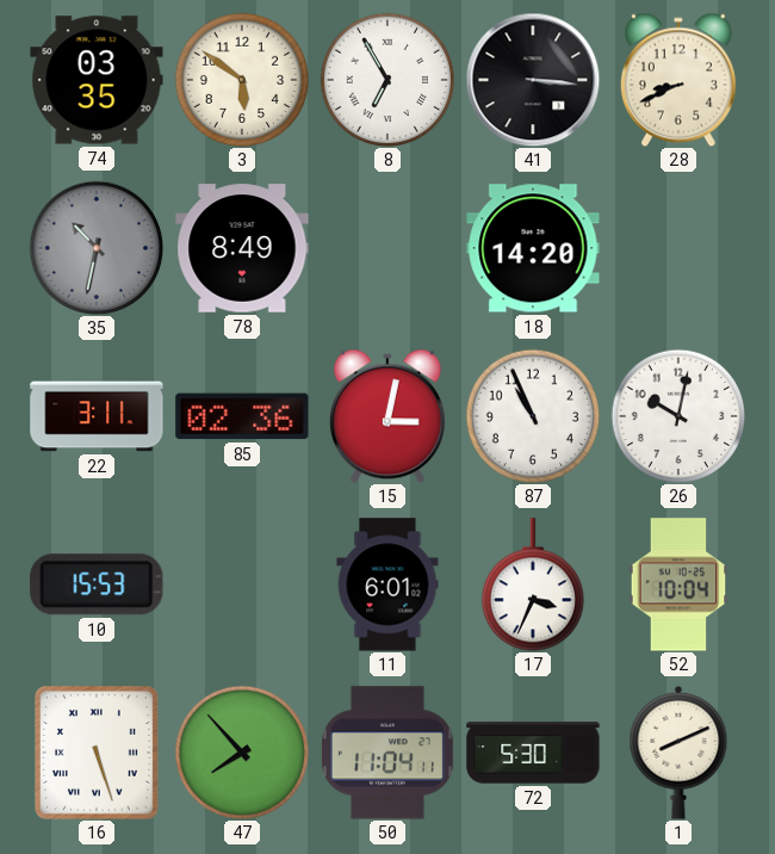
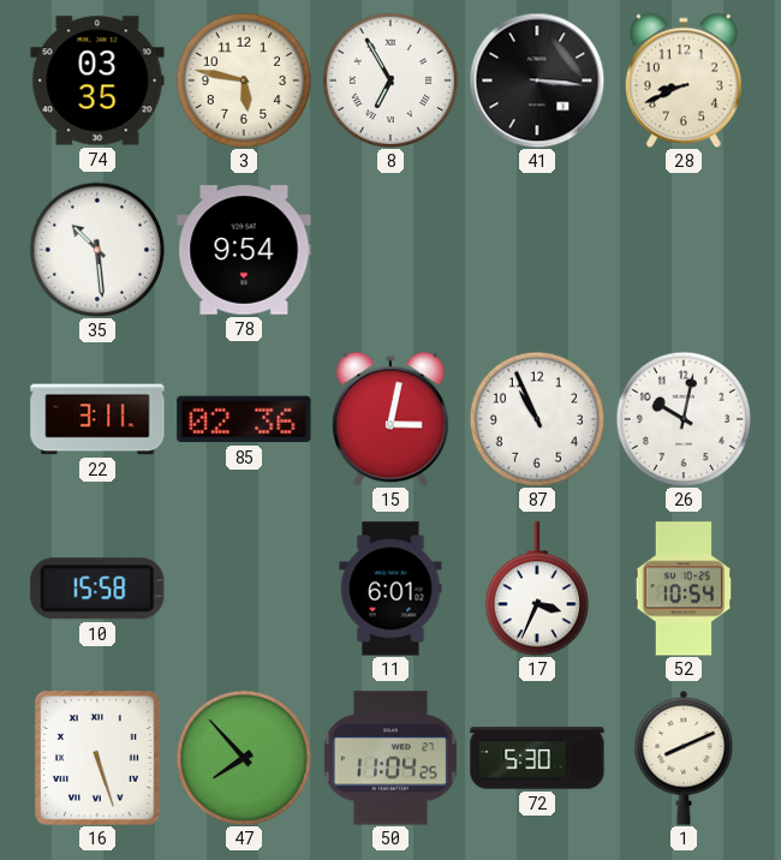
3: 5:51 -> 5:47 (243, 79)
35: 10:32 -> 10:29 (96, 249)
35 dial: grey -> white (96, 249)
78: 8:49 -> 9:54 (244, 250)
18: 14:20 -> none (533, 248)
10: 15:53 -> 15:58 (97, 589)
52: 10:04 -> 10:54 (684, 589)
50: 11:04:11 -> 11:04:25 (390, 758)
